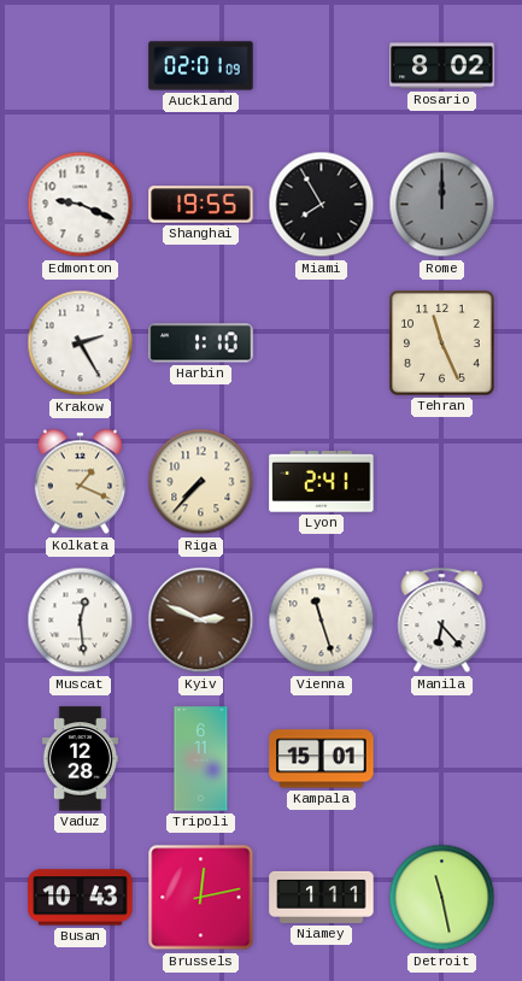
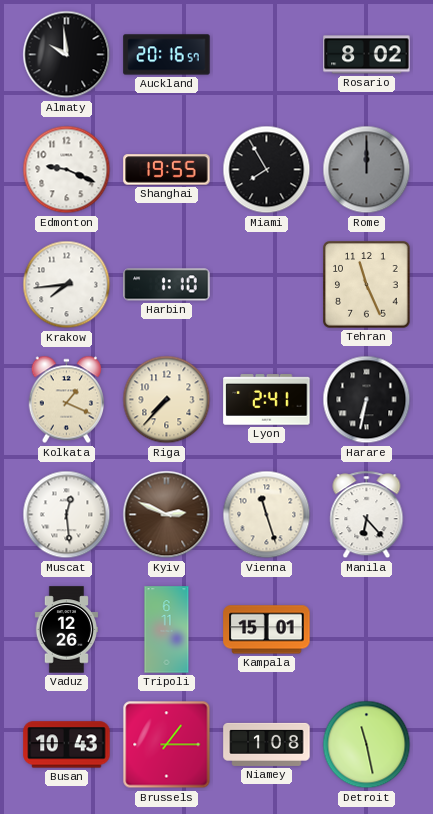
Almaty: none -> 9:59 (67, 55)
Auckland: 02:01 -> 20:16 (167, 55)
Krakow: 2:25 -> 7:44 (67, 285)
Harare: none -> 6:32 (367, 400)
Vaduz: 12:28 -> 12:26 (66, 630)
Brussels: 12:13 -> 1:15 (167, 745)
Niamey: 1:11 -> 1:08 (267, 744)
